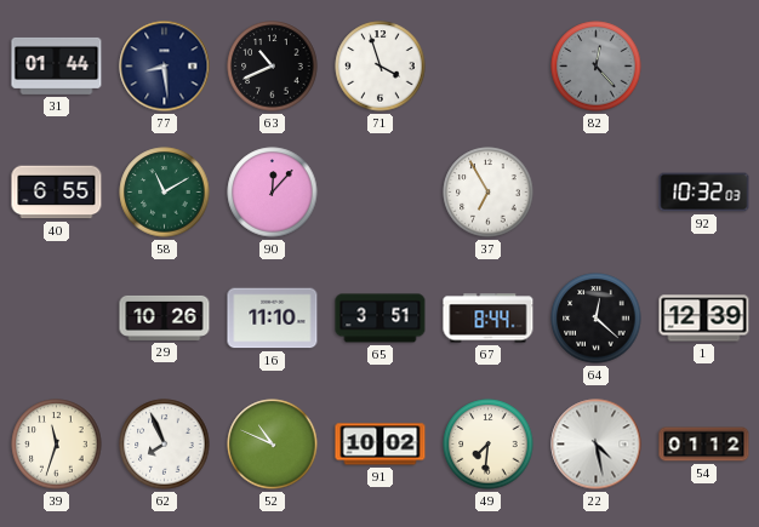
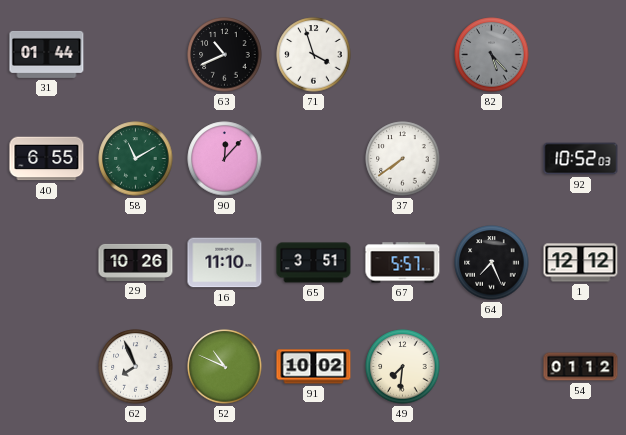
77: 8:29 -> none (165, 67)
82: 12:23 -> 5:23 (492, 55)
37: 6:55 -> 7:39 (403, 159)
92: 10:32 -> 10:52 (581, 159)
67: 8:44 -> 5:57 (403, 263)
64: 12:22 -> 7:26 (492, 263)
1: 12:39 -> 12:12 (581, 263)
39: 11:33 -> none (57, 445)
22: 4:28 -> none (597, 445)
